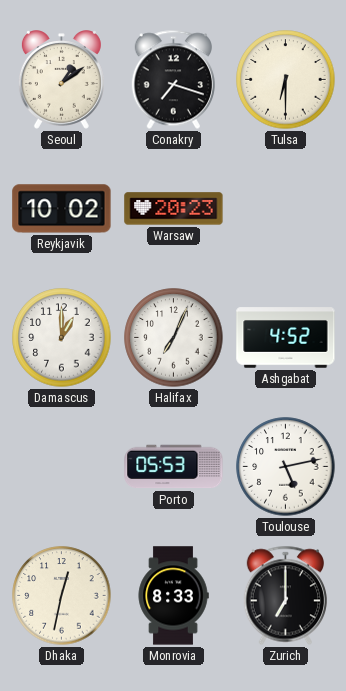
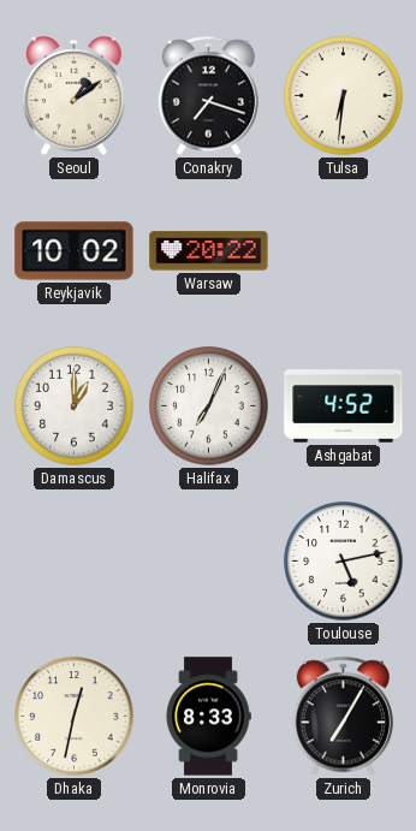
Tulsa: 6:30 -> 6:31 (344, 96)
Warsaw: 20:23 -> 20:22 (209, 251)
Porto: 05:53 -> none (174, 467)
Zurich: 7:00 -> 7:05 (343, 717)
